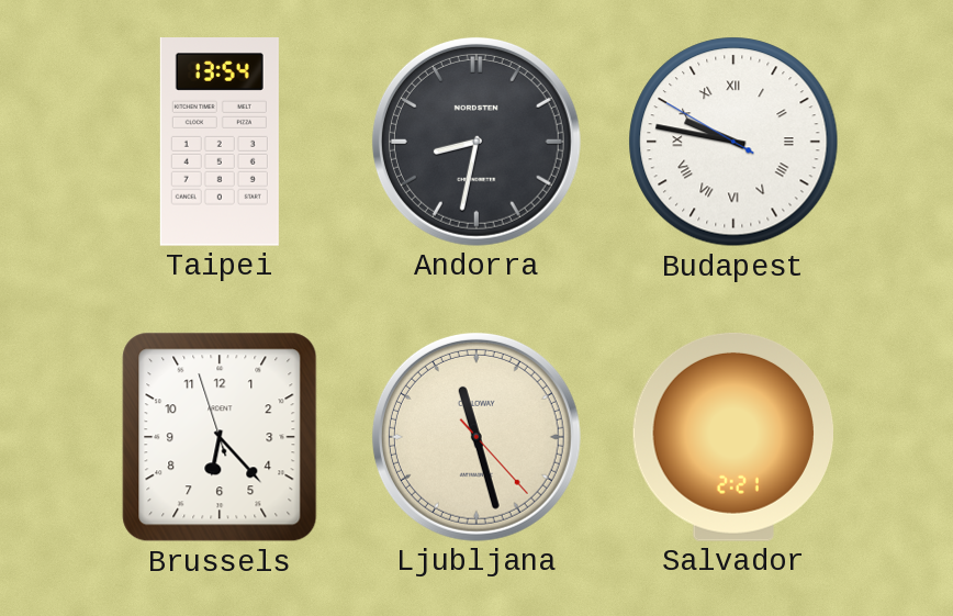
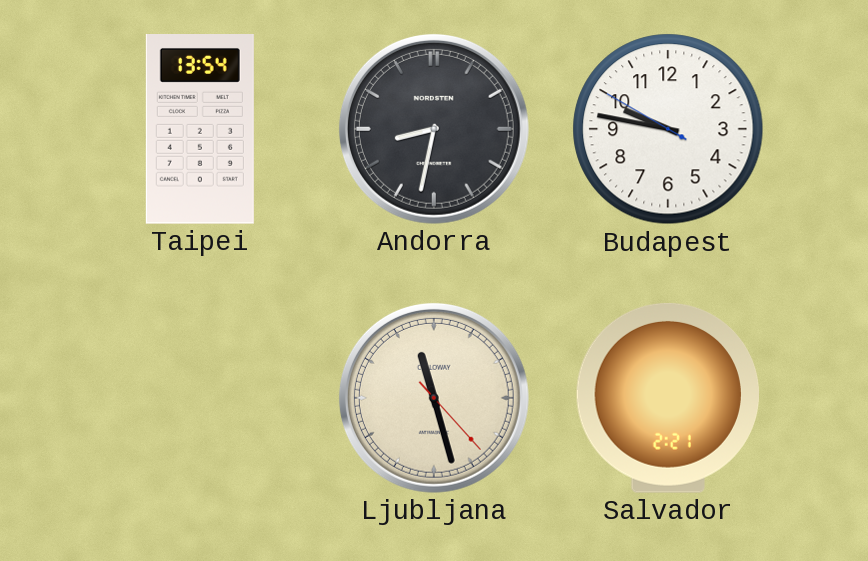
Budapest numerals: Roman -> Arabic (668, 129)
Brussels: 6:22 -> none (220, 437)
